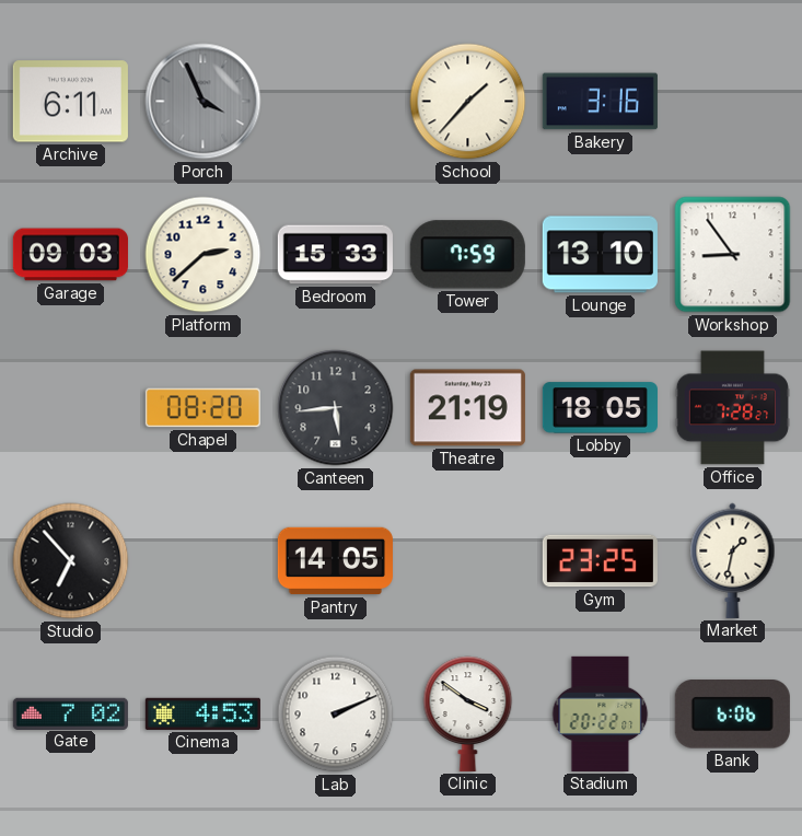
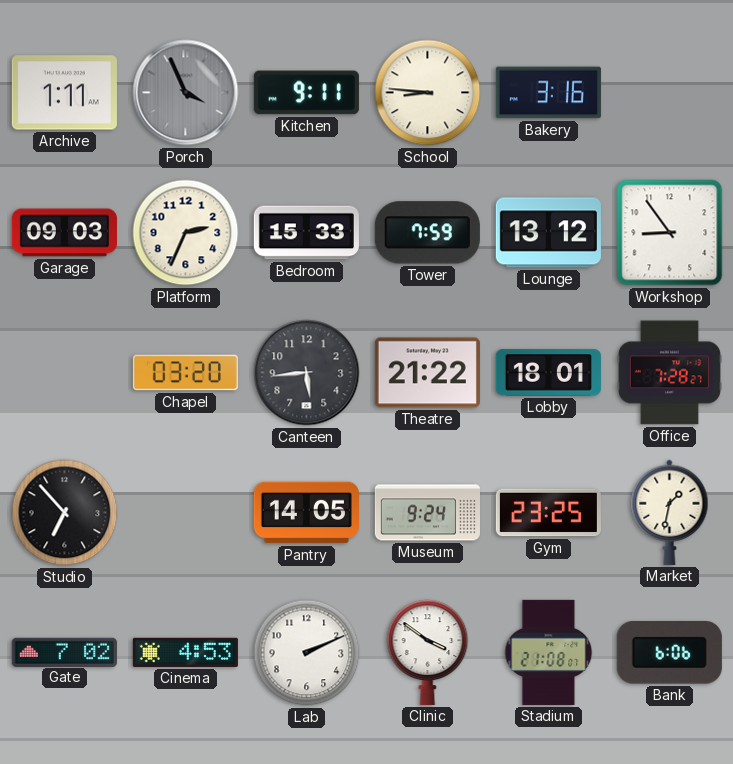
Archive: 6:11 -> 1:11 (64, 93)
Kitchen: none -> 9:11 (306, 93)
School: 1:37 -> 8:46 (428, 93)
Platform: 2:38 -> 2:34 (186, 233)
Lounge: 13:10 -> 13:12 (548, 233)
Chapel: 08:20 -> 03:20 (185, 373)
Theatre: 21:19 -> 21:22 (427, 373)
Lobby: 18:05 -> 18:01 (548, 373)
Museum: none -> 9:24 (427, 513)
Stadium: 20:22 -> 21:08 (549, 652)
